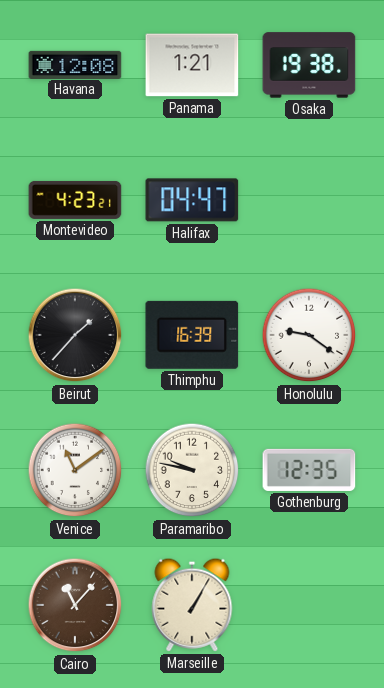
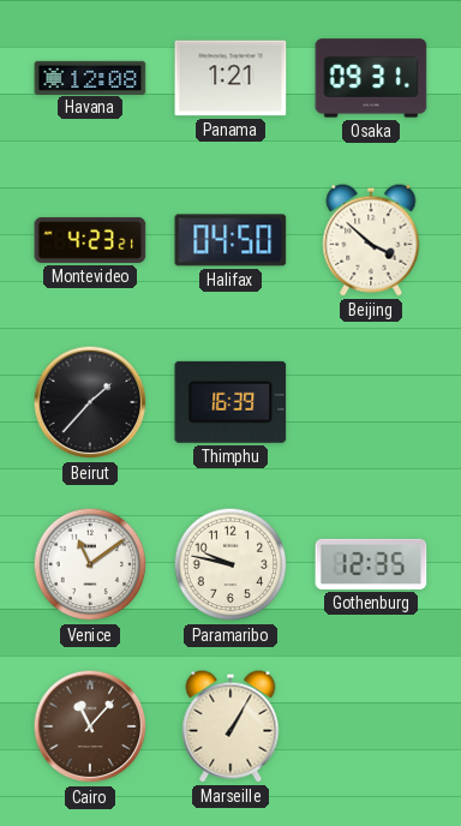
Osaka: 19:38 -> 09:31 (371, 78)
Halifax: 04:47 -> 04:50 (230, 240)
Beijing: none -> 3:52 (371, 240)
Honolulu: 9:21 -> none (309, 335)
